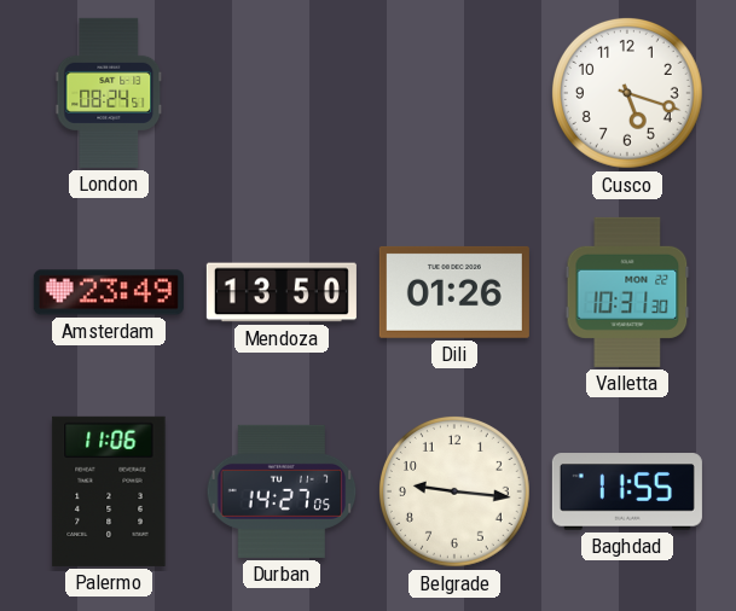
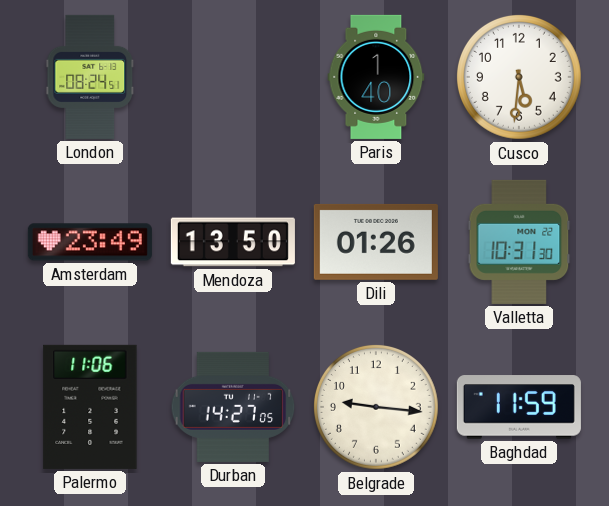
Paris: none -> 1:40 (376, 77)
Cusco: 5:18 -> 5:31 (519, 77)
Baghdad: 11:55 -> 11:59 (519, 407)
